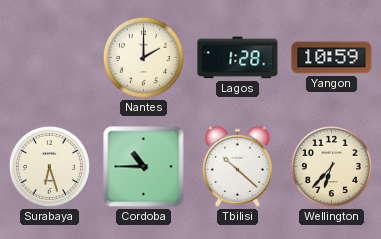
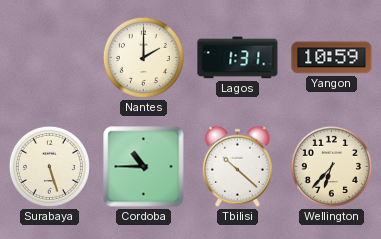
Lagos: 1:28 -> 1:31 (238, 58)
Surabaya: 6:27 -> 5:27 (49, 166)
